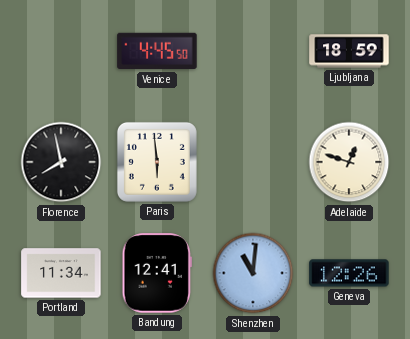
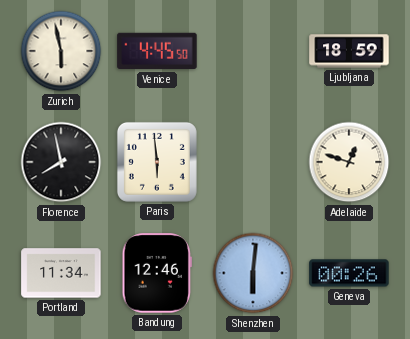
Zurich: none -> 5:58 (61, 51)
Bandung: 12:41 -> 12:46 (157, 273)
Shenzhen: 11:01 -> 6:01 (253, 273)
Geneva: 12:26 -> 00:26 (349, 273)
